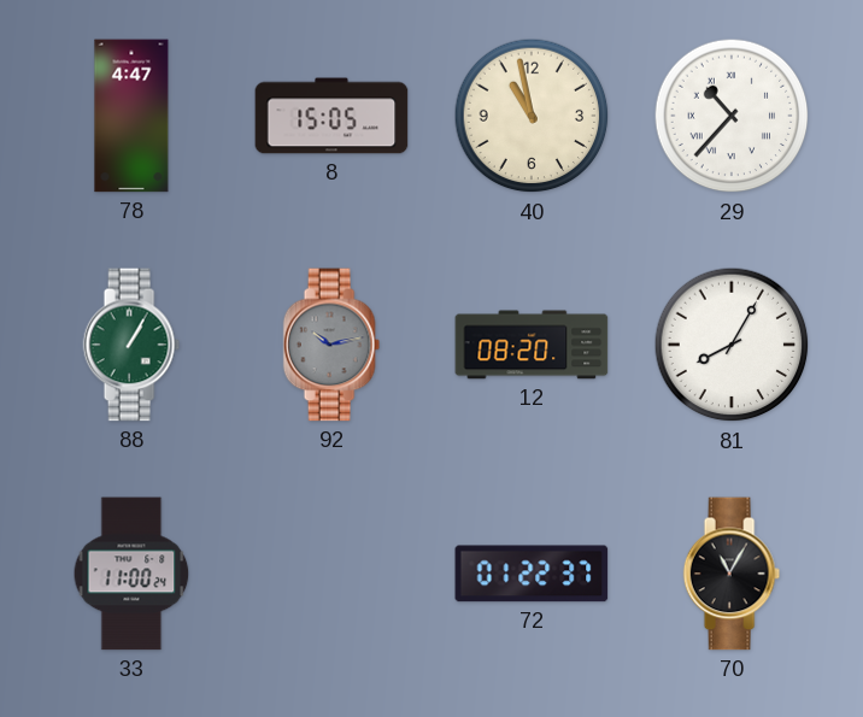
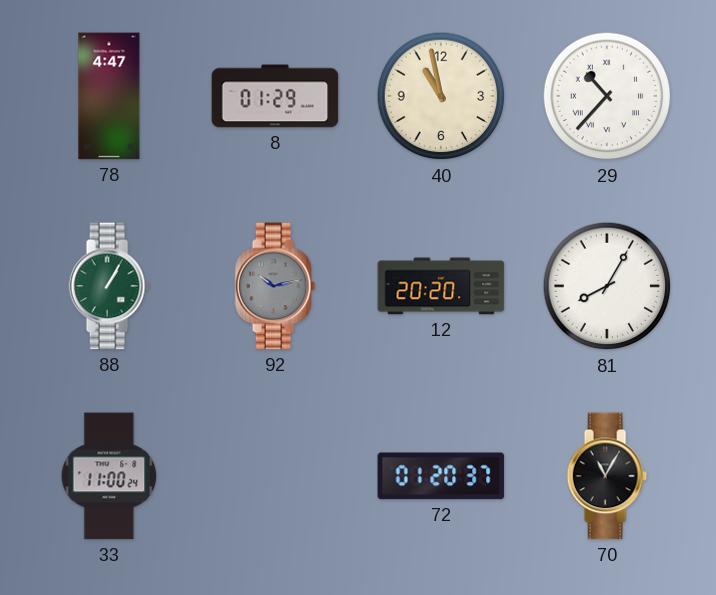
8: 15:05 -> 01:29 (275, 96)
12: 08:20 -> 20:20 (441, 286)
72: 01:22 -> 01:20 (441, 476)
